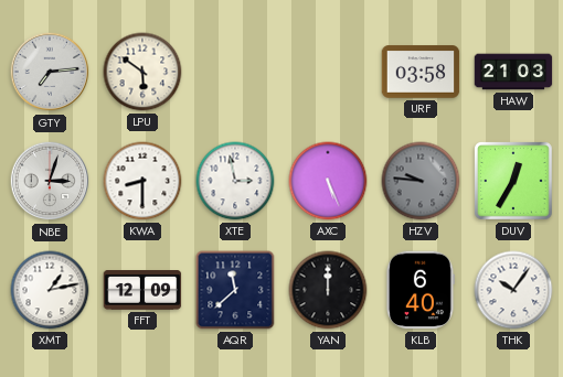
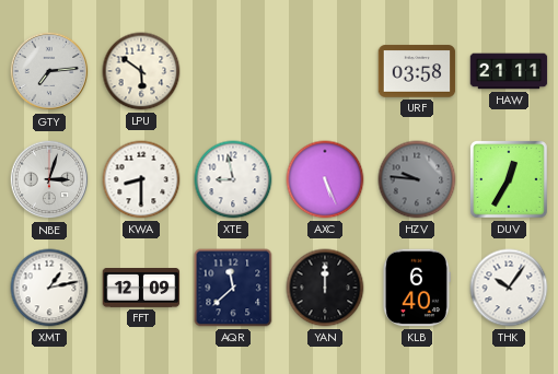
HAW: 21:03 -> 21:11 (509, 71)
XTE: 2:58 -> 8:58 (233, 179)
